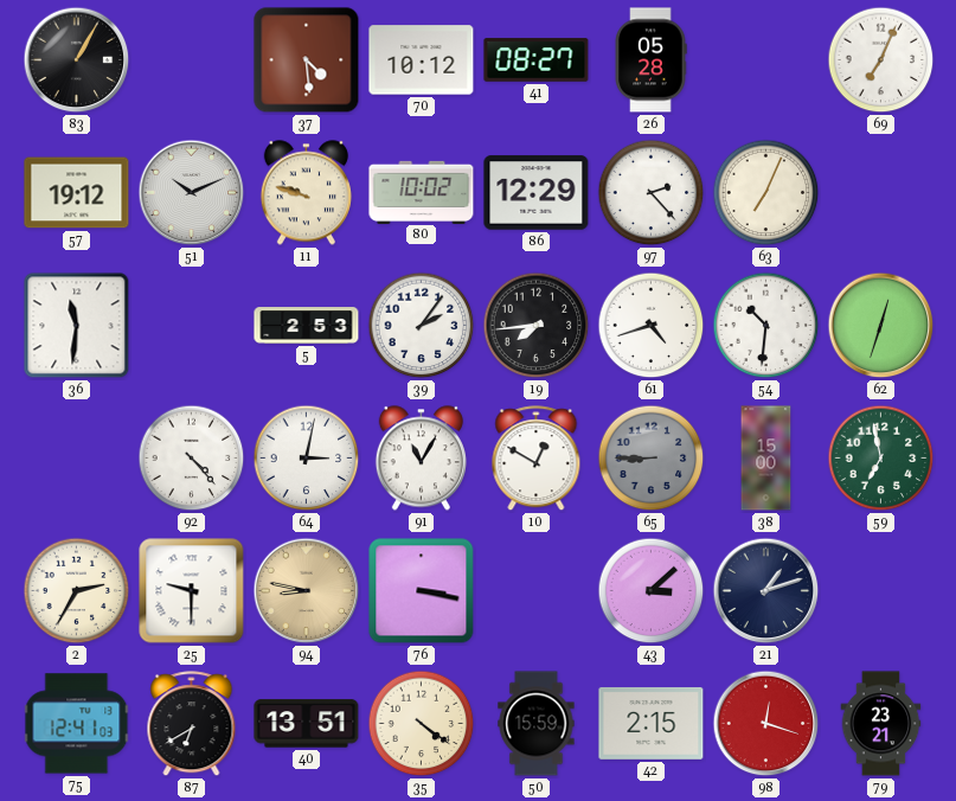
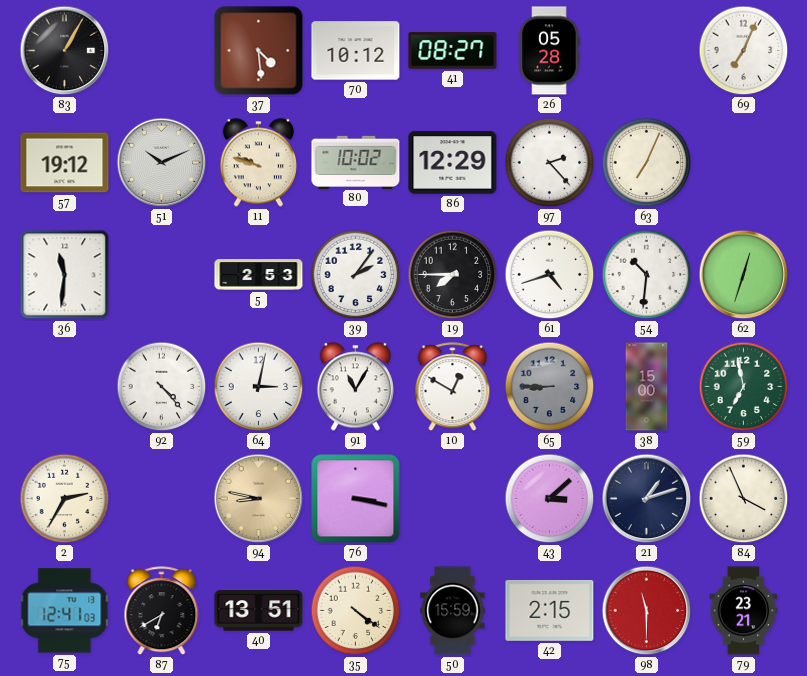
19: 7:44 -> 7:45 (453, 275)
25: 9:30 -> none (192, 591)
84: none -> 3:56 (744, 499)
98: 12:18 -> 11:30 (647, 611)
